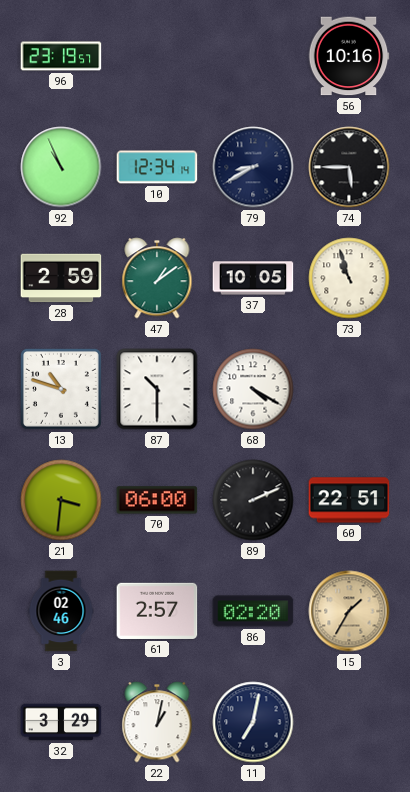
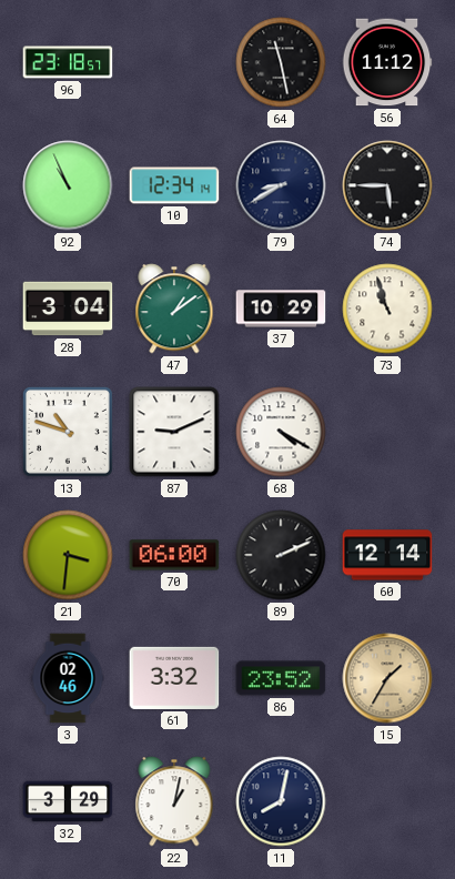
96: 23:19 -> 23:18 (68, 62)
64: none -> 11:28 (281, 62)
56: 10:16 -> 11:12 (387, 62)
28: 2:59 -> 3:04 (68, 309)
37: 10:05 -> 10:29 (281, 309)
87: 10:30 -> 9:11 (174, 432)
60: 22:51 -> 12:14 (387, 555)
61: 2:57 -> 3:32 (174, 678)
86: 02:20 -> 23:52 (281, 678)
11: 7:02 -> 8:02 (281, 801)
